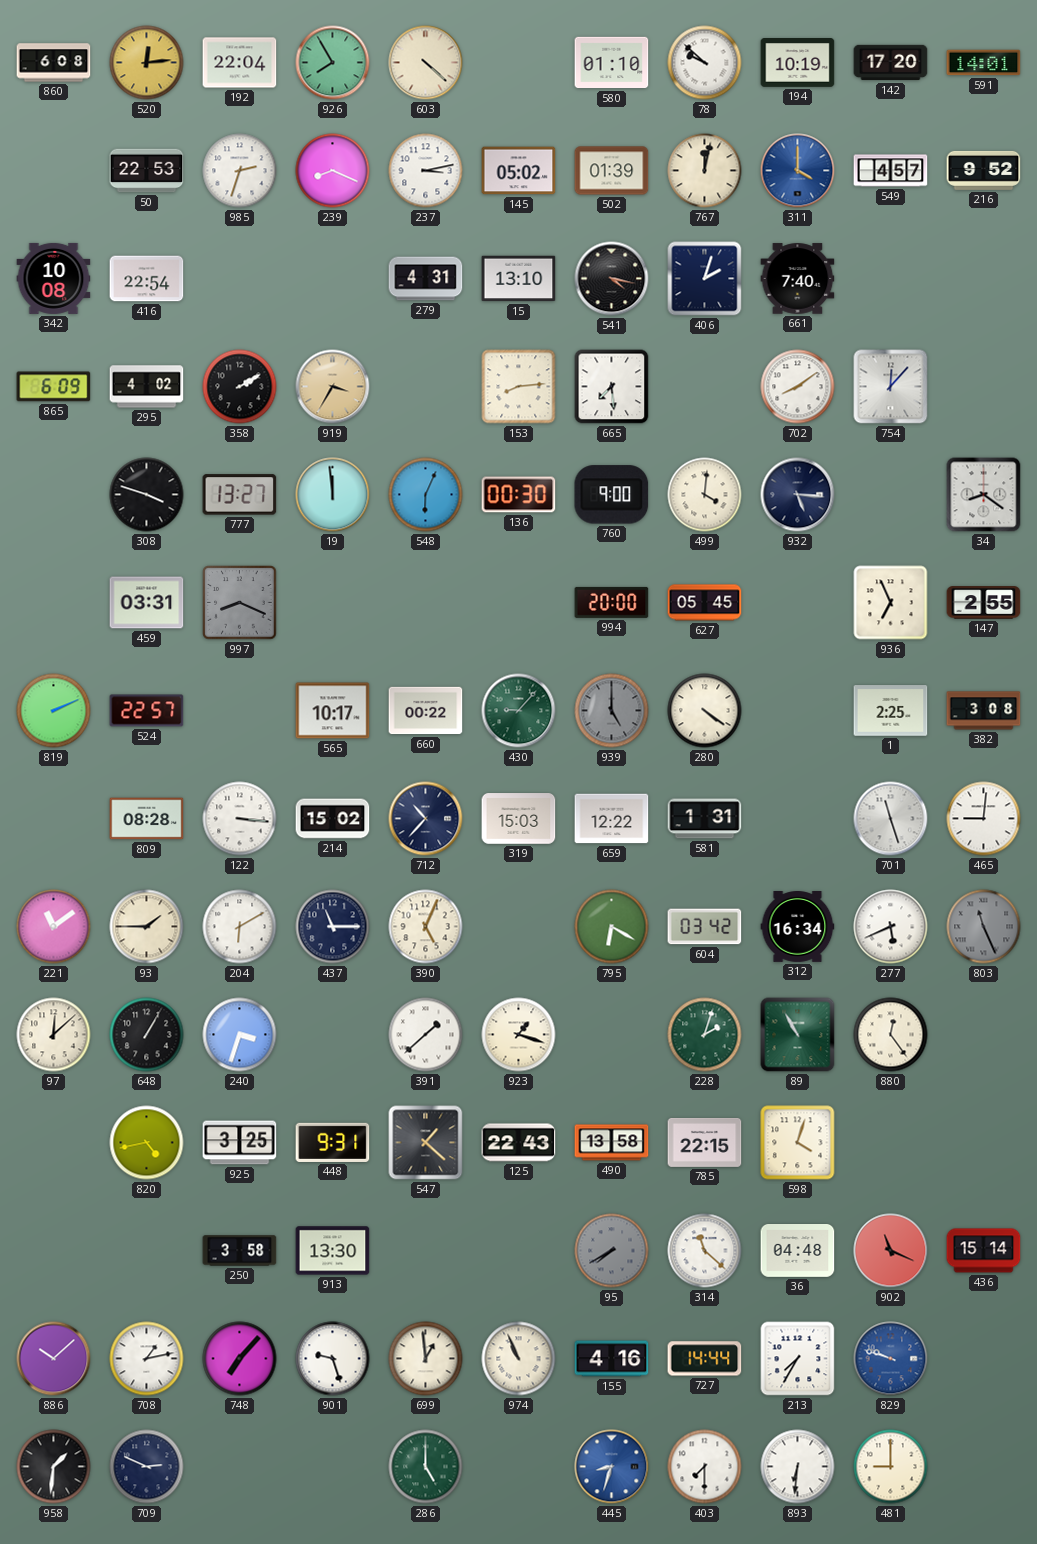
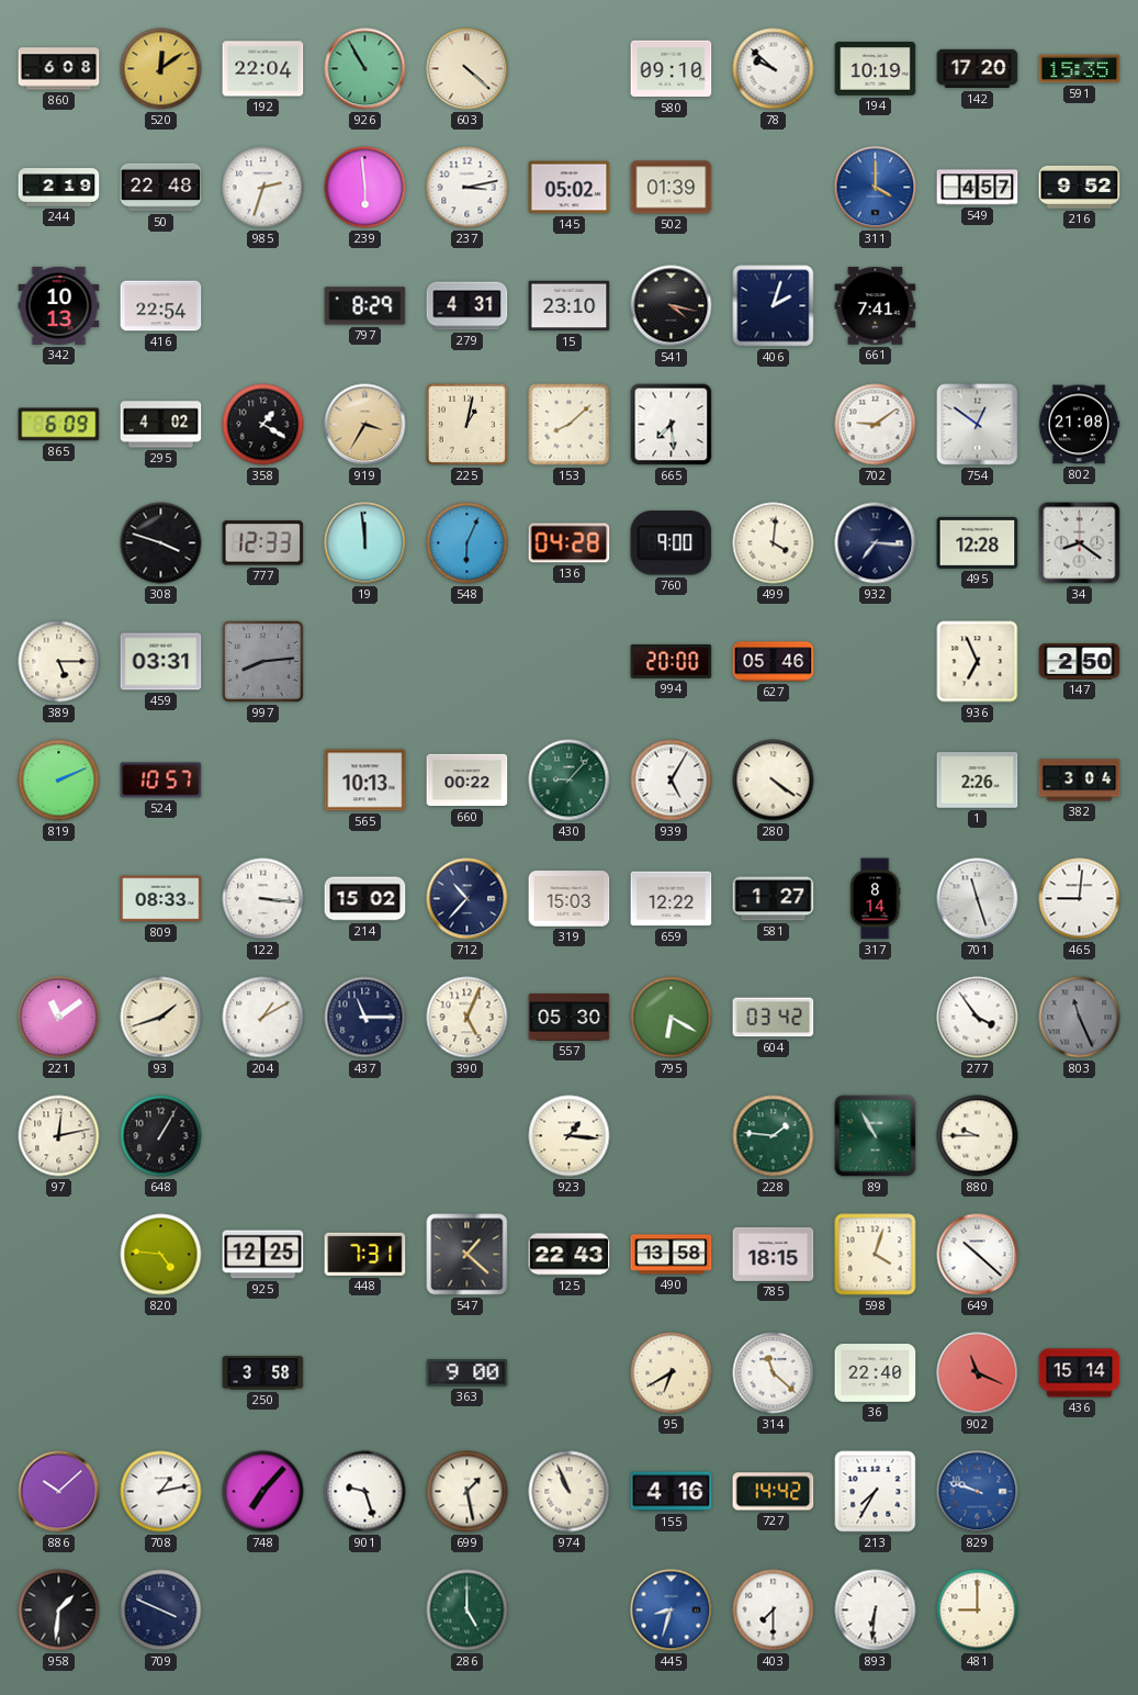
520: 12:14 -> 12:09 (161, 69)
926: 7:55 -> 10:55 (365, 69)
580: 01:10 -> 09:10 (672, 69)
591: 14:01 -> 15:35 (1080, 69)
244: none -> 2:19 (59, 188)
50: 22:53 -> 22:48 (161, 188)
239: 8:19 -> 5:59 (365, 188)
767: 12:02 -> none (705, 171)
342: 10:08 -> 10:13 (59, 305)
797: none -> 8:29 (365, 306)
15: 13:10 -> 23:10 (570, 306)
661: 7:40 -> 7:41 (876, 306)
358: 2:10 -> 1:20 (263, 425)
225: none -> 1:02 (466, 424)
153: 8:14 -> 8:08 (570, 425)
702: 8:09 -> 9:09 (876, 425)
754: 12:07 -> 12:51 (978, 425)
802: none -> 21:08 (1079, 425)
777: 13:27 -> 12:33 (263, 543)
136: 00:30 -> 04:28 (570, 543)
932: 5:16 -> 7:16 (876, 543)
495: none -> 12:28 (978, 542)
389: none -> 5:15 (59, 662)
997: 8:19 -> 8:14 (263, 662)
627: 05:45 -> 05:46 (774, 662)
147: 2:55 -> 2:50 (1080, 662)
524: 22:57 -> 10:57 (161, 781)
565: 10:17 -> 10:13 (365, 781)
939: 5:00 -> 5:05 (672, 781)
939 dial: grey -> white (672, 781)
1: 2:25 -> 2:26 (978, 781)
382: 3:08 -> 3:04 (1080, 781)
809: 08:28 -> 08:33 (161, 899)
581: 1:31 -> 1:27 (774, 899)
317: none -> 8:14 (875, 899)
93: 1:45 -> 1:42 (161, 1018)
204: 6:10 -> 1:10 (263, 1018)
557: none -> 05:30 (570, 1018)
312: 16:34 -> none (798, 927)
277: 5:41 -> 3:54 (978, 1018)
97: 12:08 -> 12:13 (59, 1136)
240: 3:33 -> none (240, 1035)
391: 1:38 -> none (426, 1035)
923: 1:18 -> 1:16 (570, 1136)
228: 2:03 -> 1:46 (774, 1136)
880: 12:24 -> 9:45 (978, 1136)
820: 4:43 -> 4:46 (161, 1255)
925: 3:25 -> 12:25 (263, 1255)
448: 9:31 -> 7:31 (365, 1254)
785: 22:15 -> 18:15 (774, 1254)
649: none -> 10:22 (978, 1255)
913: 13:30 -> none (333, 1251)
363: none -> 9:00 (467, 1373)
95: 7:40 -> 6:40 (672, 1373)
95 dial: grey -> cream (672, 1373)
36: 04:48 -> 22:40 (876, 1373)
699: 12:59 -> 1:28 (467, 1492)
727: 14:44 -> 14:42 (774, 1492)
709: 2:49 -> 3:49 (161, 1610)
